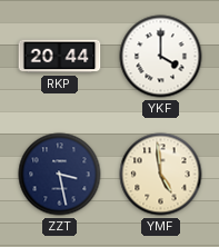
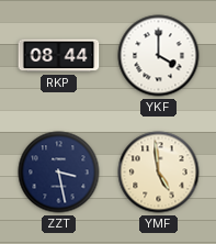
RKP: 20:44 -> 08:44 (59, 56)
